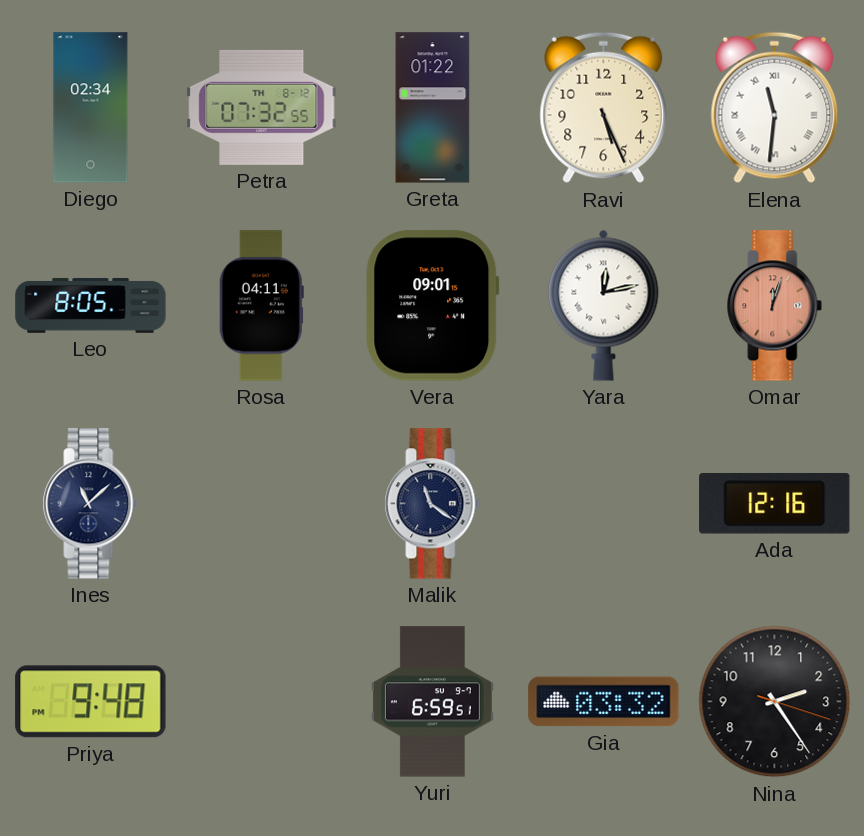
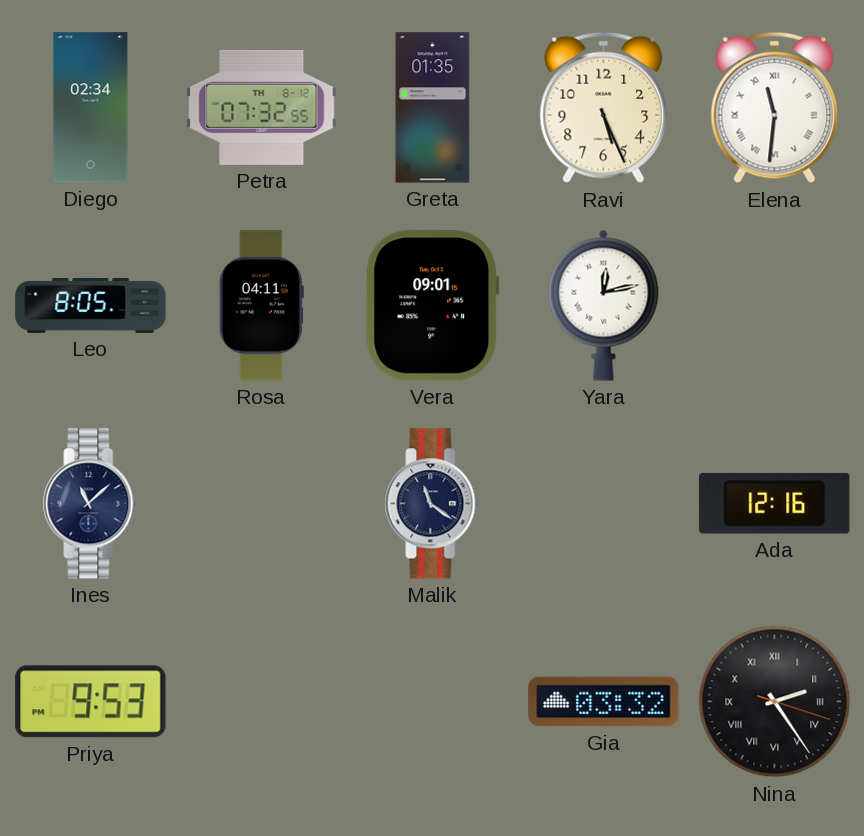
Greta: 01:22 -> 01:35 (433, 108)
Omar: 12:03 -> none (775, 306)
Priya: 9:48 -> 9:53 (91, 702)
Yuri: 6:59 -> none (432, 702)
Nina numerals: Arabic -> Roman (775, 702)
